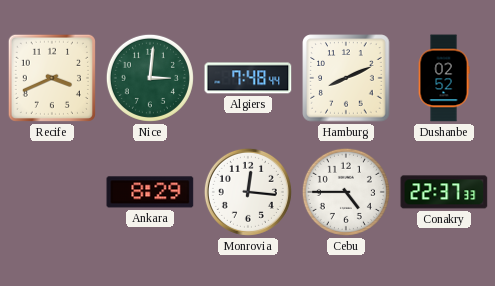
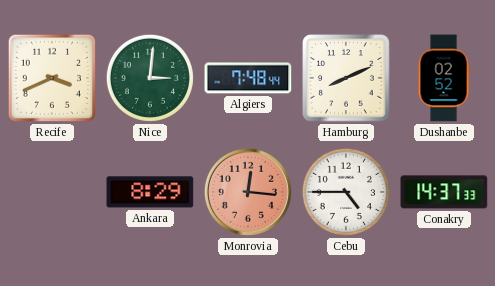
Monrovia dial: white -> salmon (248, 192)
Conakry: 22:37 -> 14:37 (444, 192)
